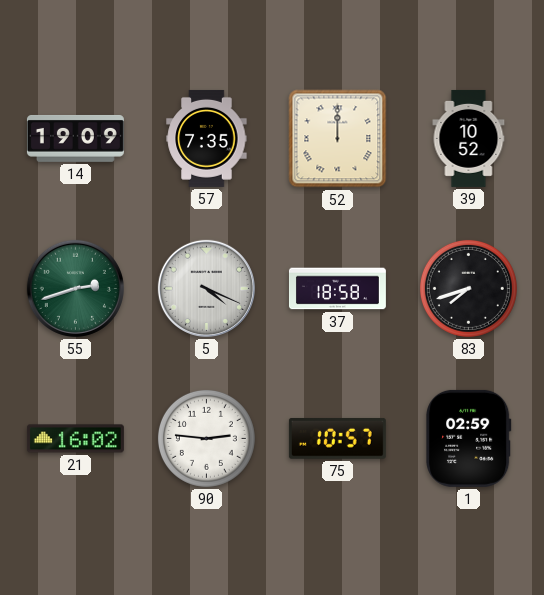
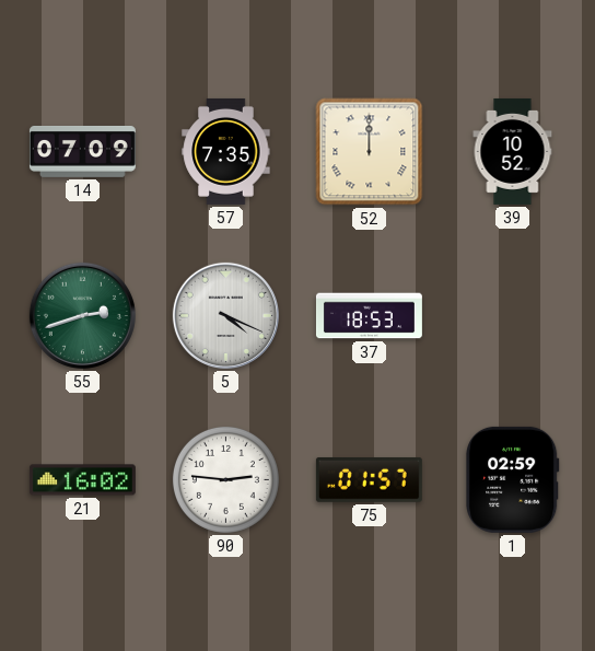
14: 19:09 -> 07:09 (82, 151)
37: 18:58 -> 18:53 (369, 316)
83: 7:42 -> none (468, 288)
75: 10:57 -> 01:57 (369, 480)
